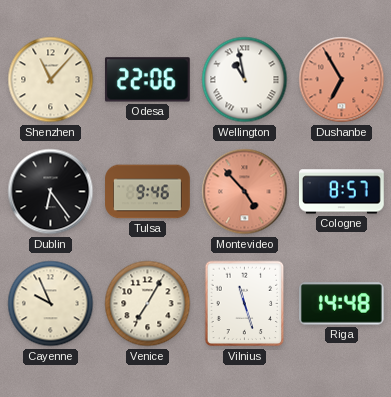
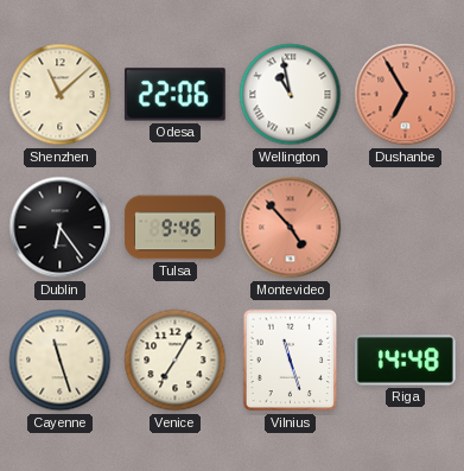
Shenzhen: 11:07 -> 11:08 (61, 95)
Cologne: 8:57 -> none (342, 192)
Cayenne: 9:56 -> 11:27 (61, 361)
